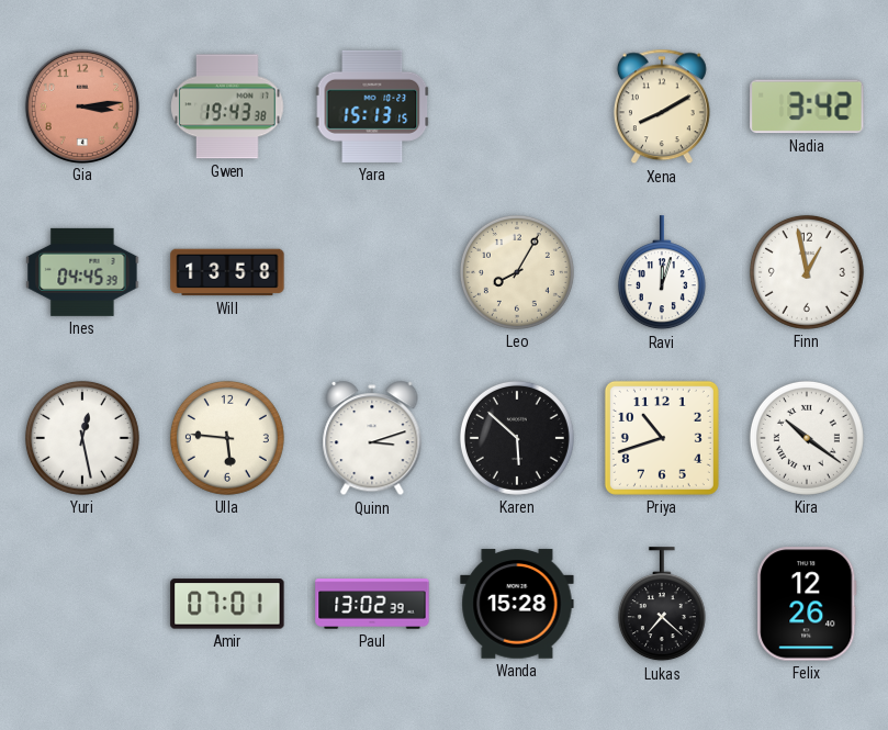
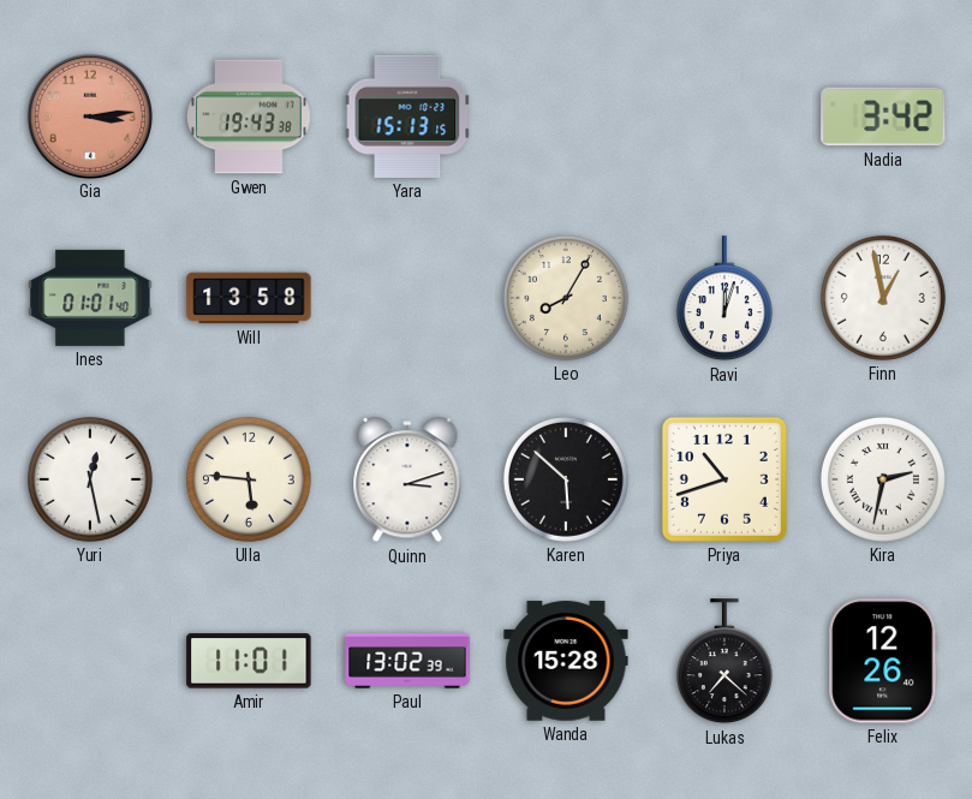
Xena: 8:10 -> none (662, 106)
Ines: 04:45 -> 01:01 (90, 298)
Kira: 10:21 -> 2:32 (883, 479)
Amir: 07:01 -> 11:01 (249, 661)
